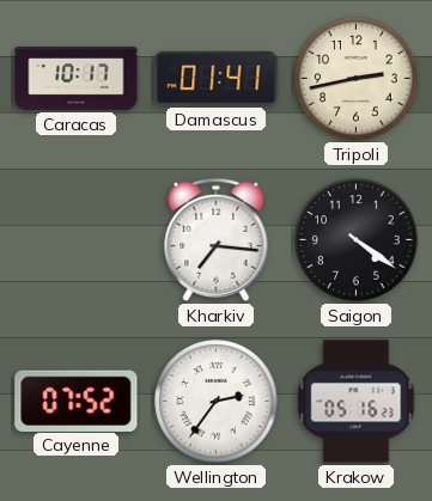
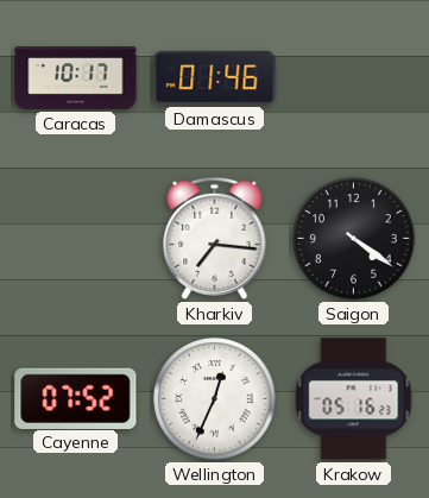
Damascus: 01:41 -> 01:46 (215, 77)
Tripoli: 2:43 -> none (357, 79)
Wellington: 2:36 -> 12:34 (215, 399)
